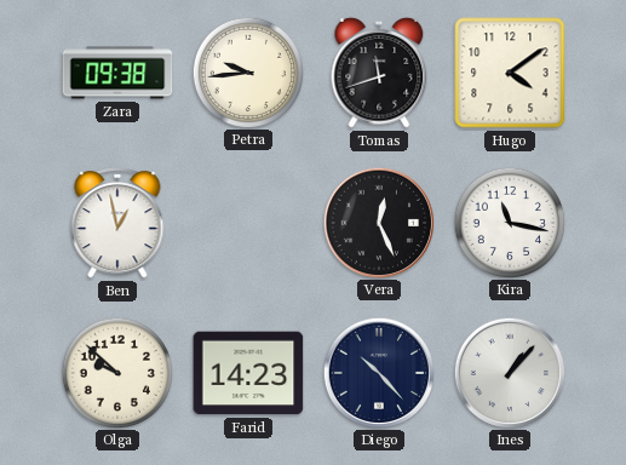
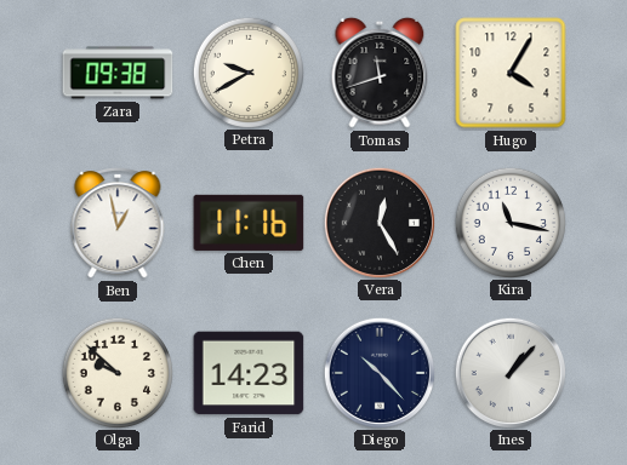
Petra: 9:44 -> 9:40 (247, 71)
Hugo: 4:09 -> 4:05 (511, 73)
Chen: none -> 11:16 (249, 223)
Vera: 12:26 -> 12:25 (378, 222)
